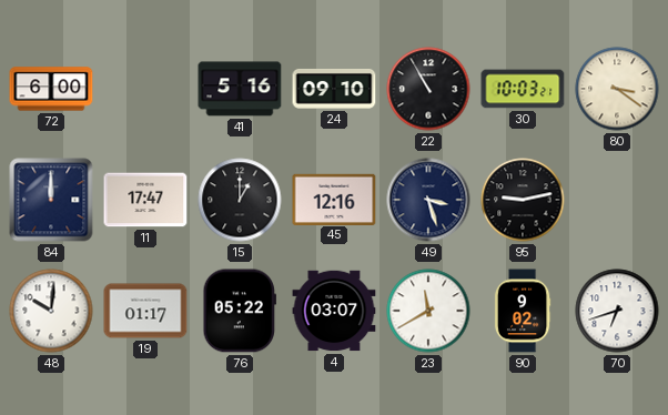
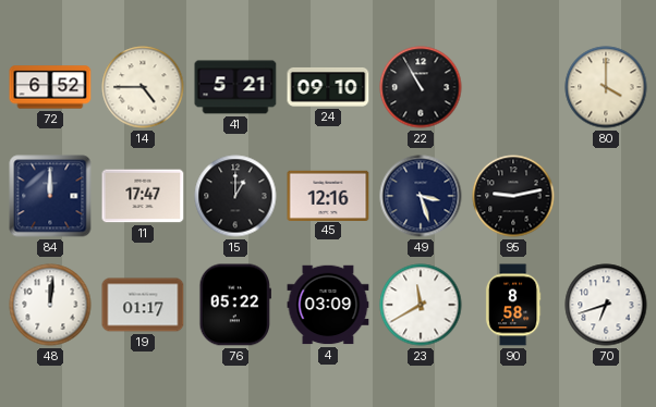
72: 6:00 -> 6:52 (50, 87)
14: none -> 4:45 (143, 87)
41: 5:16 -> 5:21 (235, 87)
30: 10:03 -> none (523, 89)
80: 3:21 -> 4:00 (606, 87)
48: 10:01 -> 12:01 (50, 305)
4: 03:07 -> 03:09 (328, 305)
90: 9:02 -> 8:58 (513, 305)
